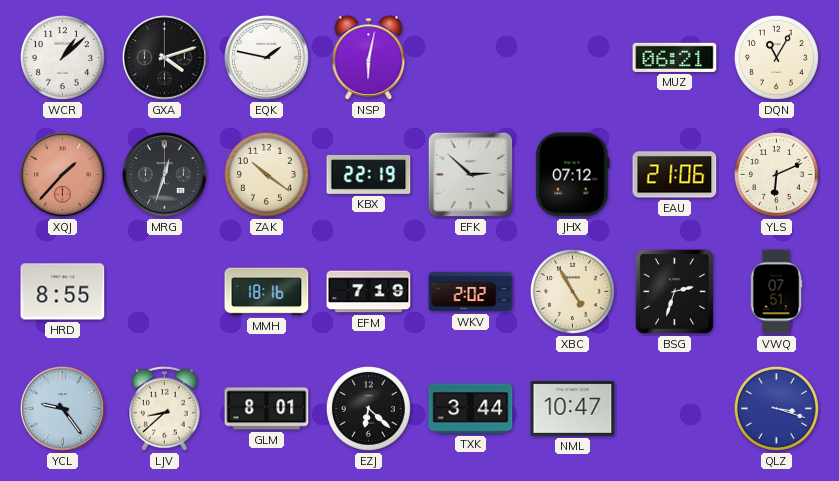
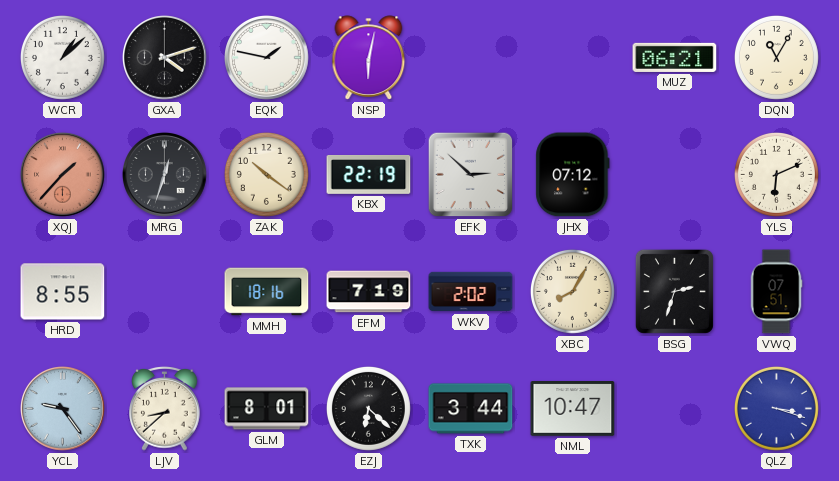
EAU: 21:06 -> none (675, 175)
XBC: 4:55 -> 8:05 (572, 291)
